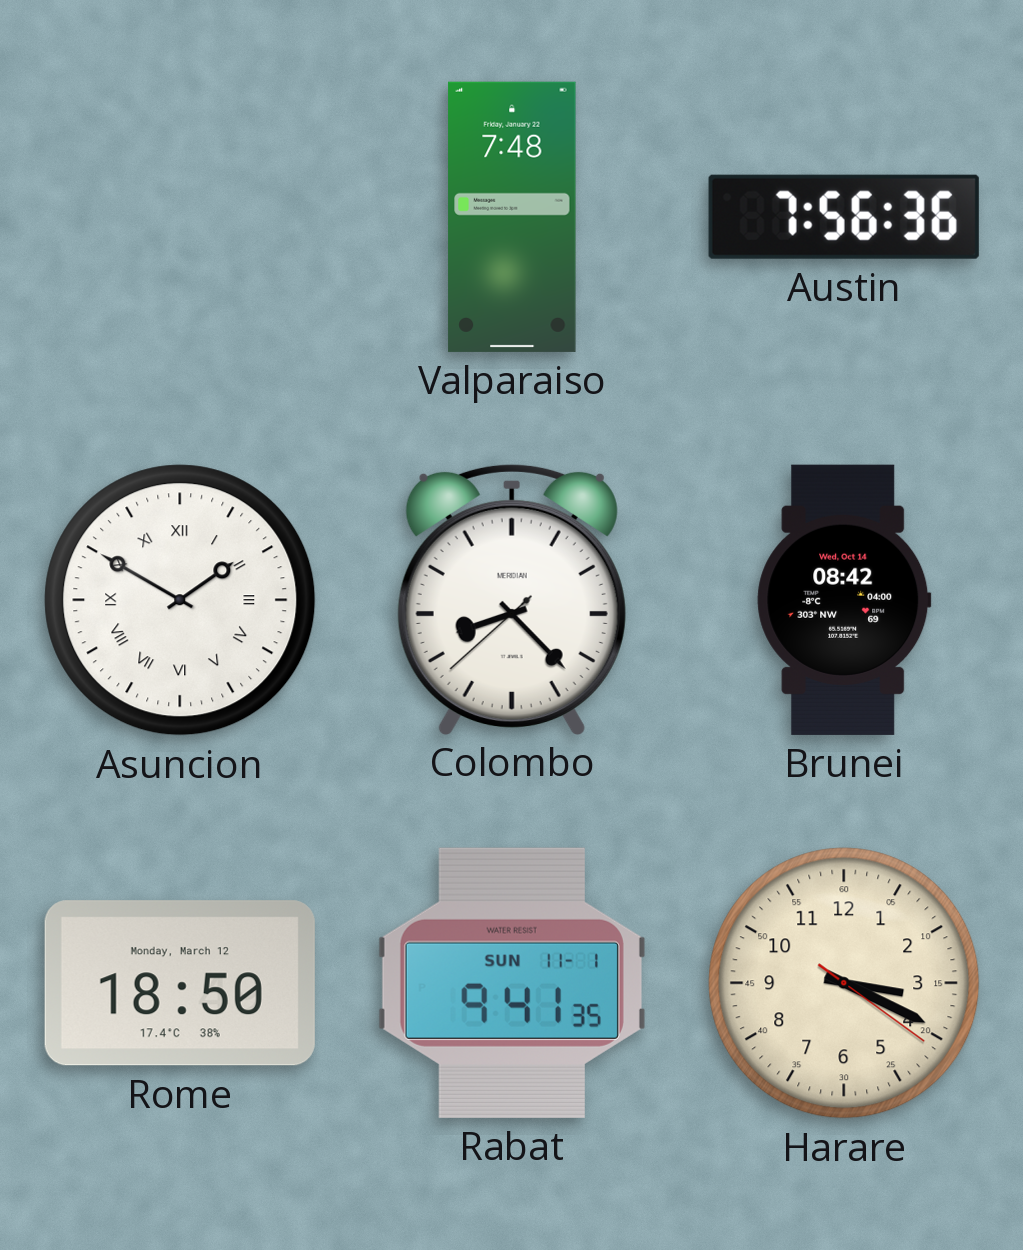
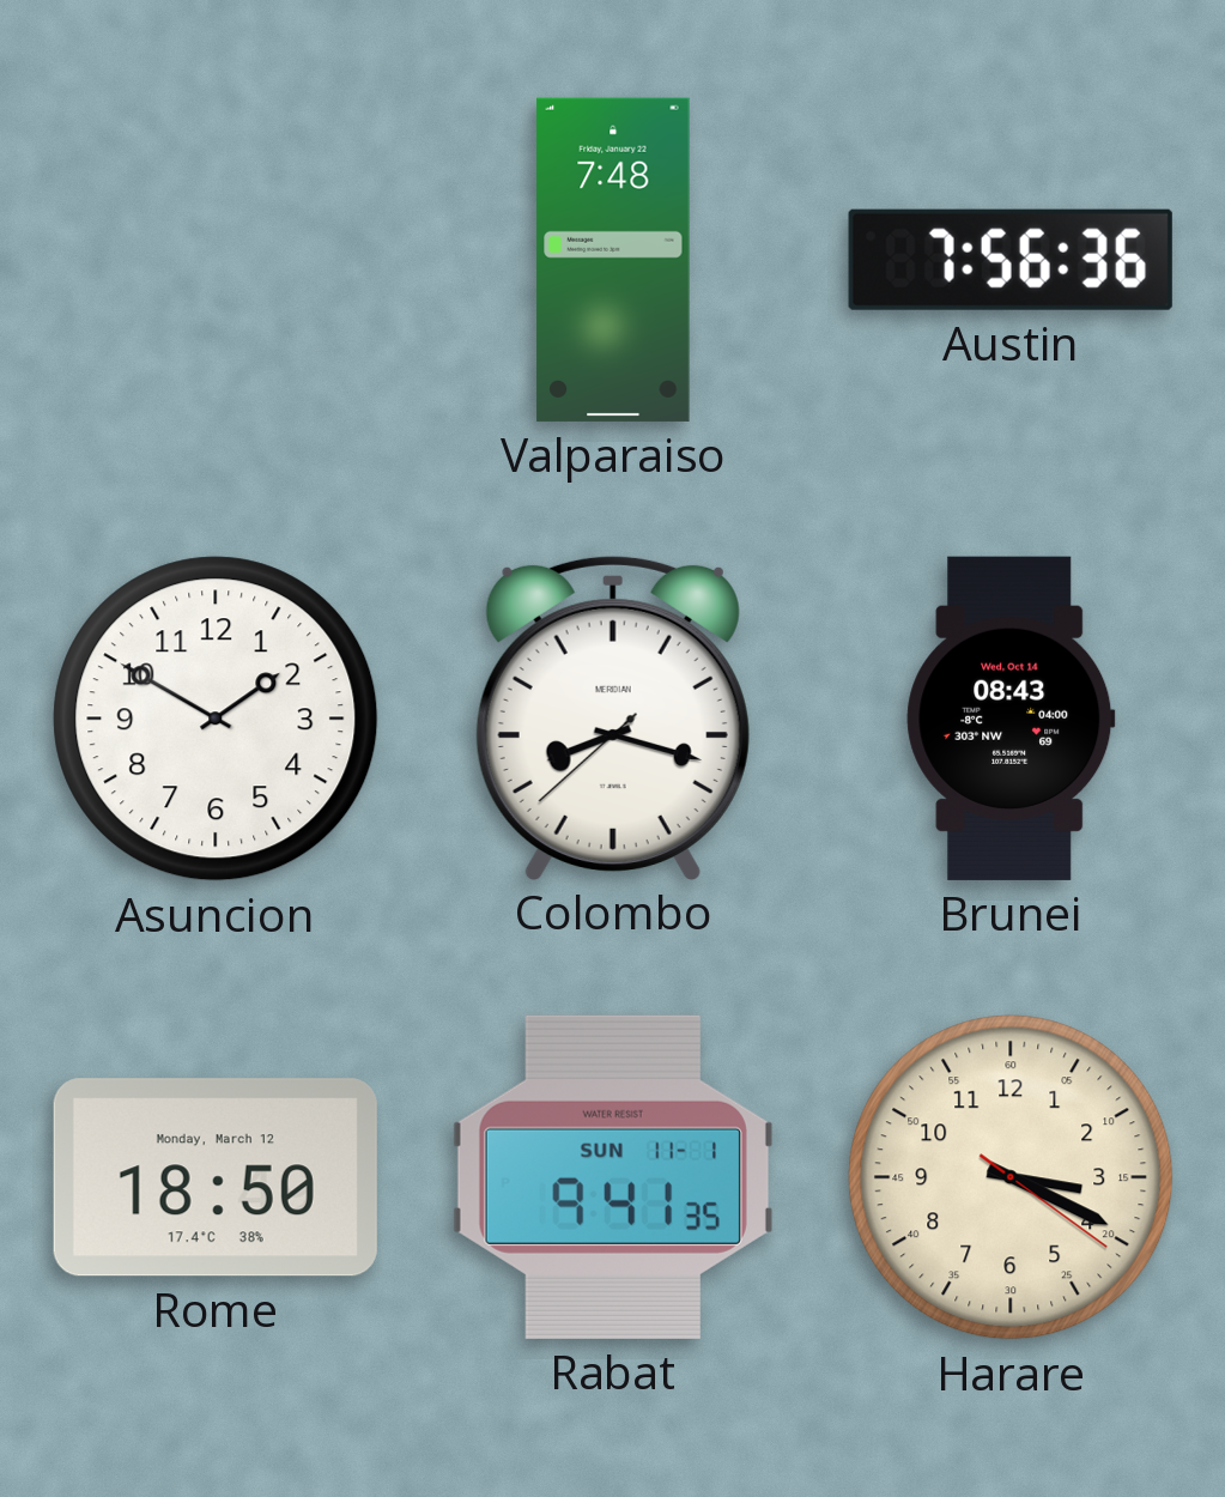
Asuncion numerals: Roman -> Arabic (216, 719)
Colombo: 8:22 -> 8:17 (613, 717)
Brunei: 08:42 -> 08:43 (1011, 719)
